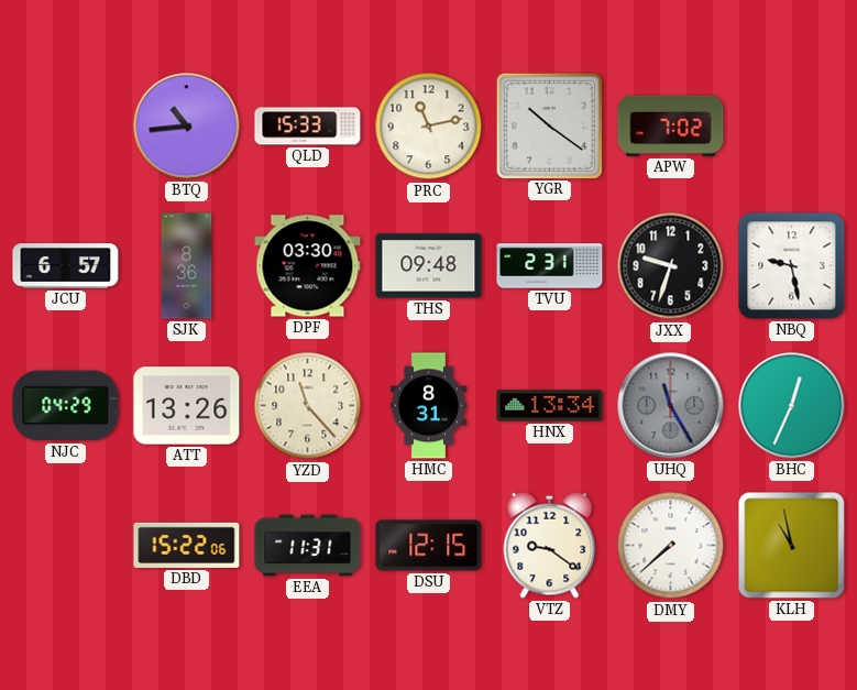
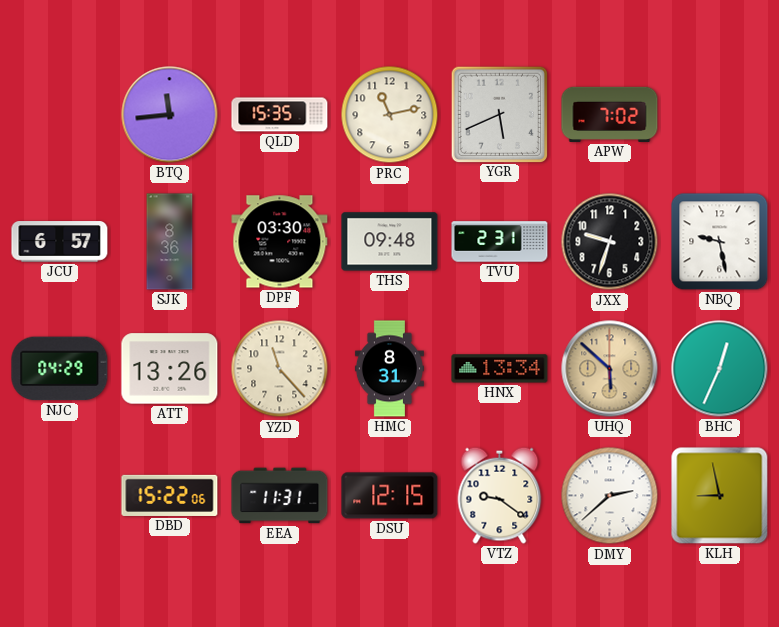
BTQ: 10:44 -> 11:44 (170, 115)
QLD: 15:33 -> 15:35 (280, 115)
YGR: 10:21 -> 5:41 (499, 114)
UHQ: 11:25 -> 5:52 (610, 369)
UHQ dial: grey -> champagne (610, 369)
DMY: 7:38 -> 2:38 (610, 496)
KLH: 10:58 -> 8:58 (720, 496)
